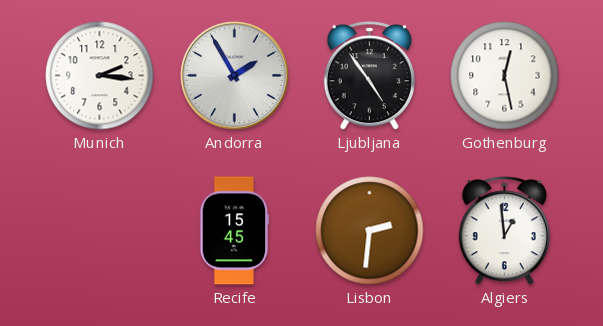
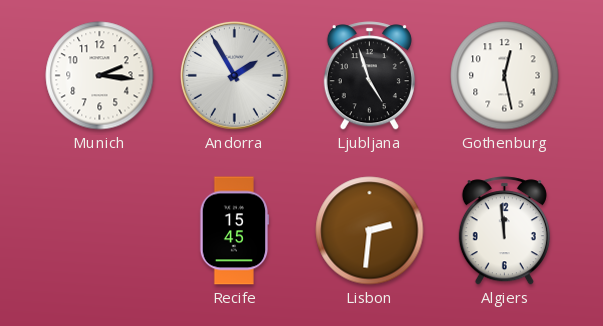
Ljubljana: 4:54 -> 4:57 (369, 76)
Algiers: 12:59 -> 11:59 (504, 231)
